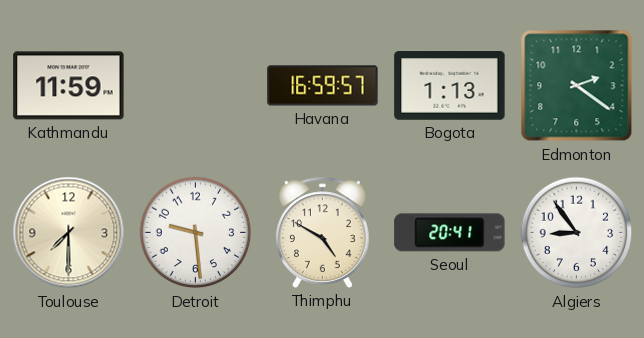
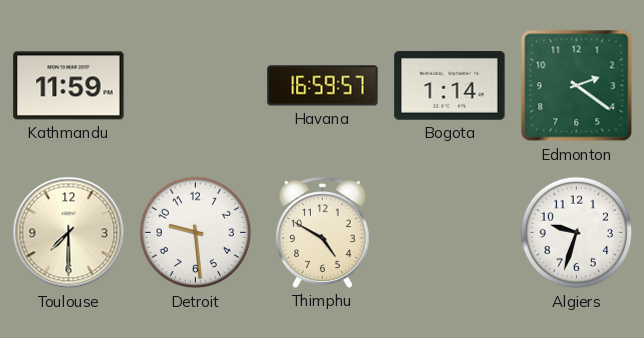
Bogota: 1:13 -> 1:14 (450, 86)
Seoul: 20:41 -> none (450, 233)
Algiers: 8:54 -> 9:33 (577, 233)
